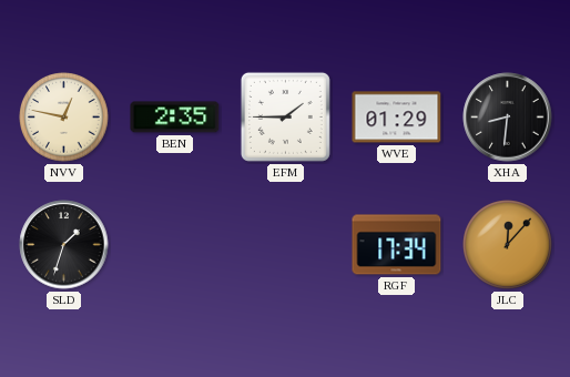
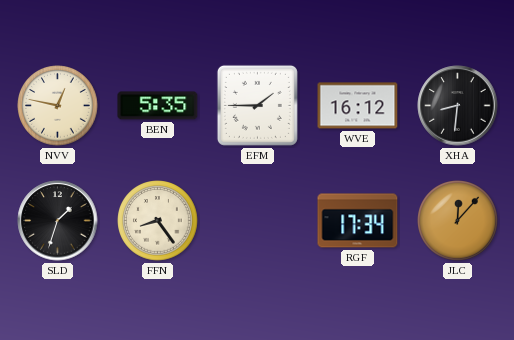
BEN: 2:35 -> 5:35 (158, 106)
WVE: 01:29 -> 16:12 (358, 106)
FFN: none -> 8:24 (158, 221)
